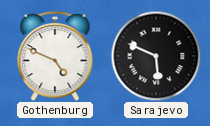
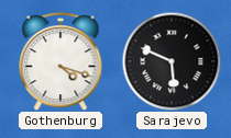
Gothenburg: 4:49 -> 4:18 (61, 62)
